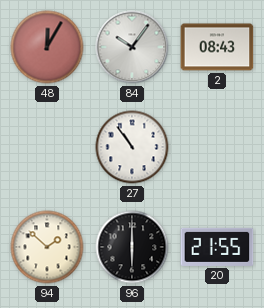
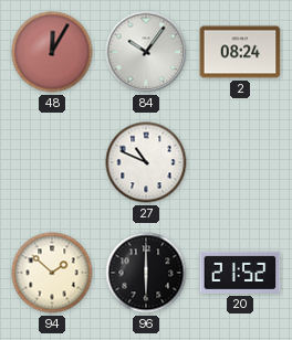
2: 08:43 -> 08:24 (240, 52)
27: 10:54 -> 10:49 (146, 162)
20: 21:55 -> 21:52 (240, 273)
